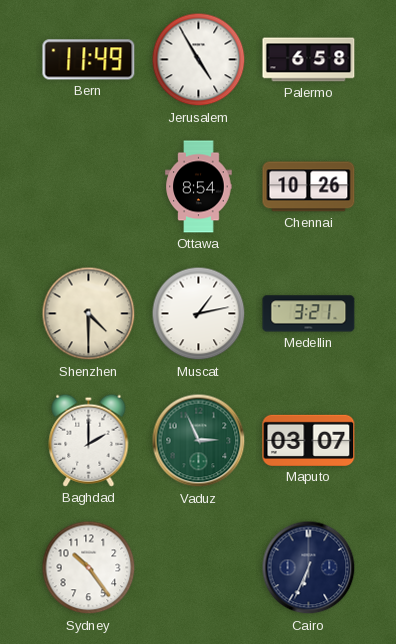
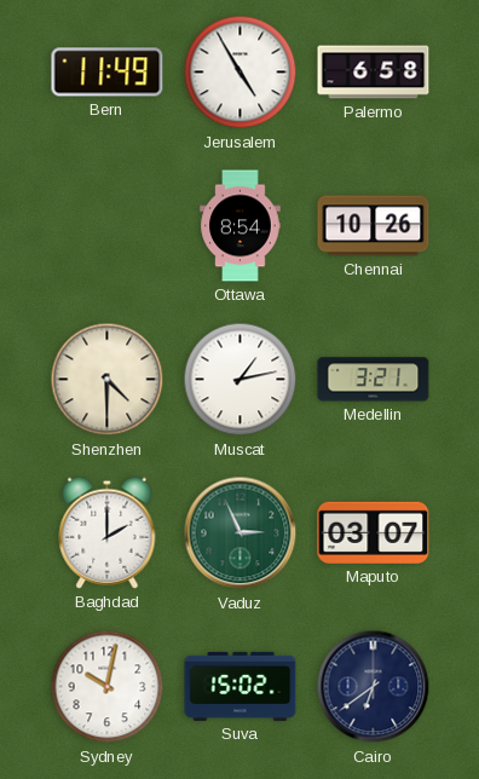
Sydney: 10:24 -> 10:02 (108, 687)
Suva: none -> 15:02 (241, 686)
Cairo: 6:34 -> 6:39 (374, 687)
